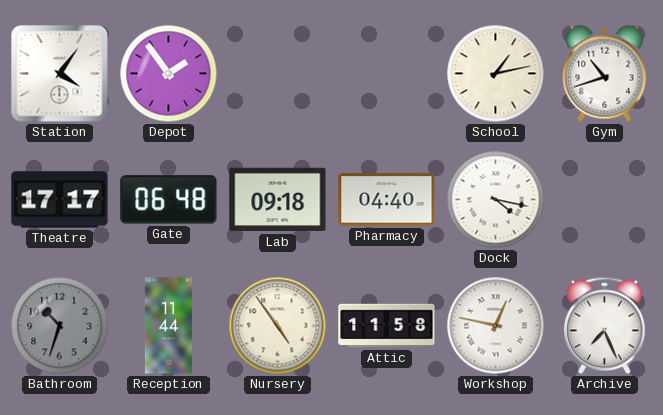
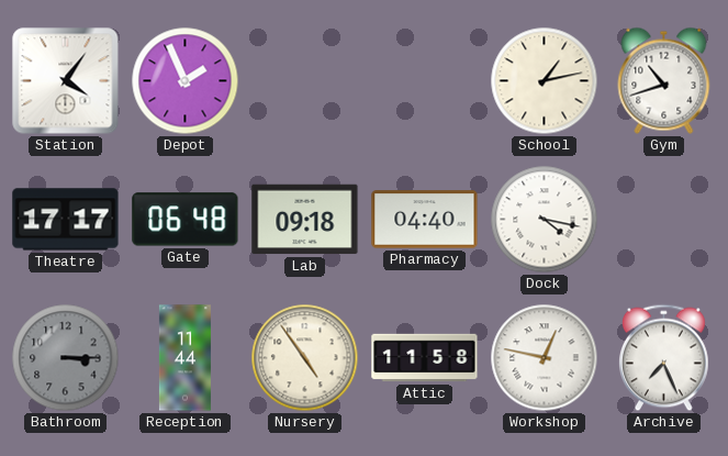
Depot: 1:54 -> 1:56 (186, 81)
Bathroom: 10:33 -> 3:15 (66, 358)
